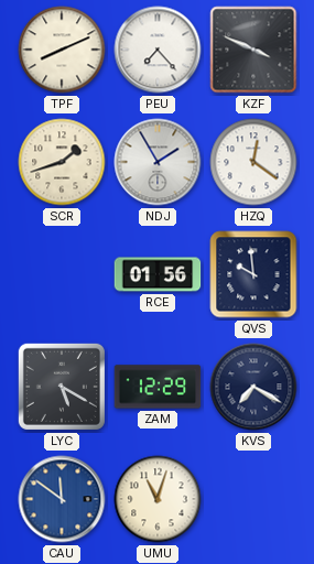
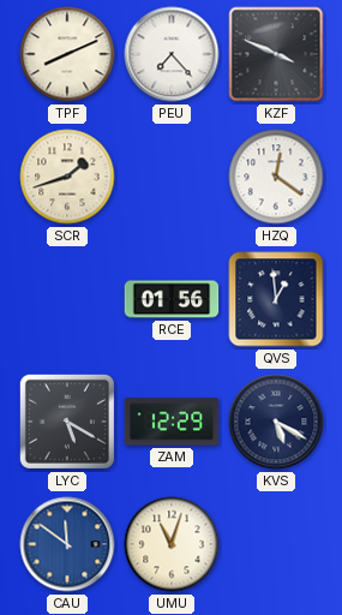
NDJ: 1:55 -> none (158, 162)
QVS: 9:59 -> 12:59 (276, 299)
KVS: 7:20 -> 5:20 (276, 422)
